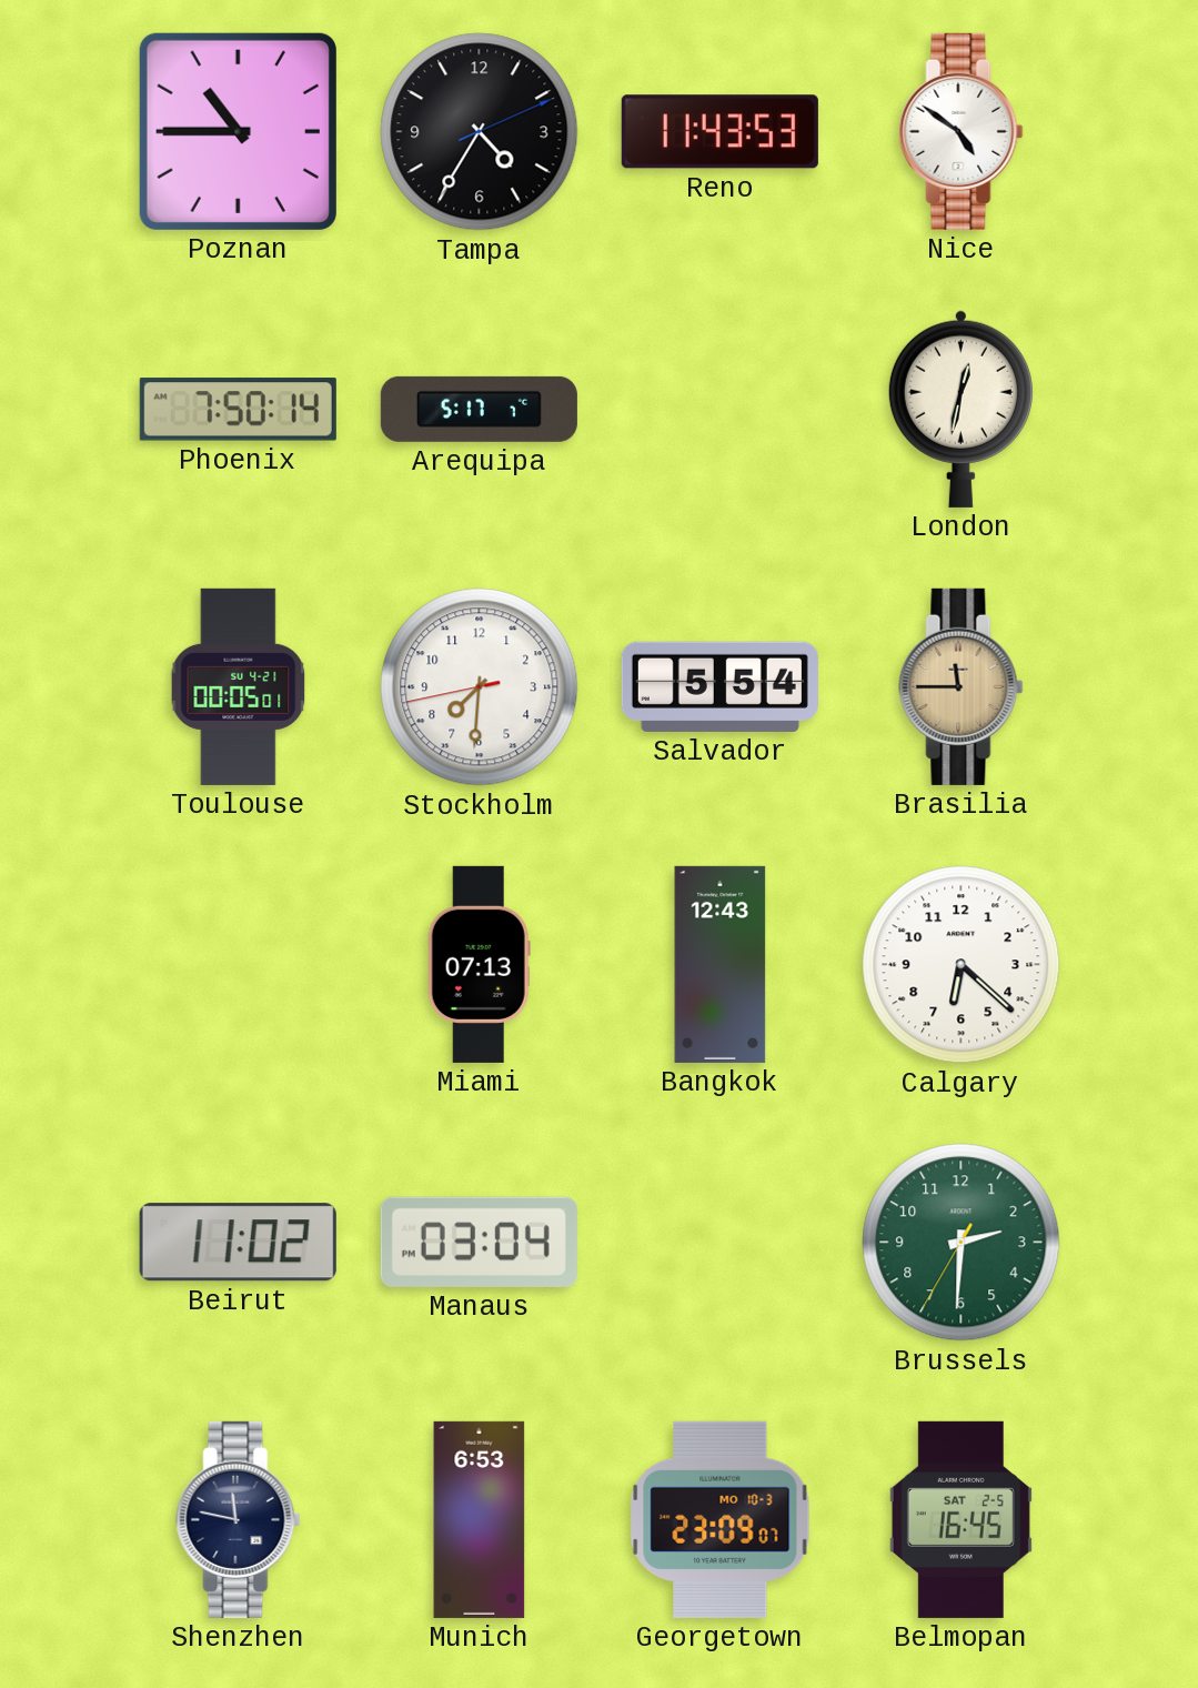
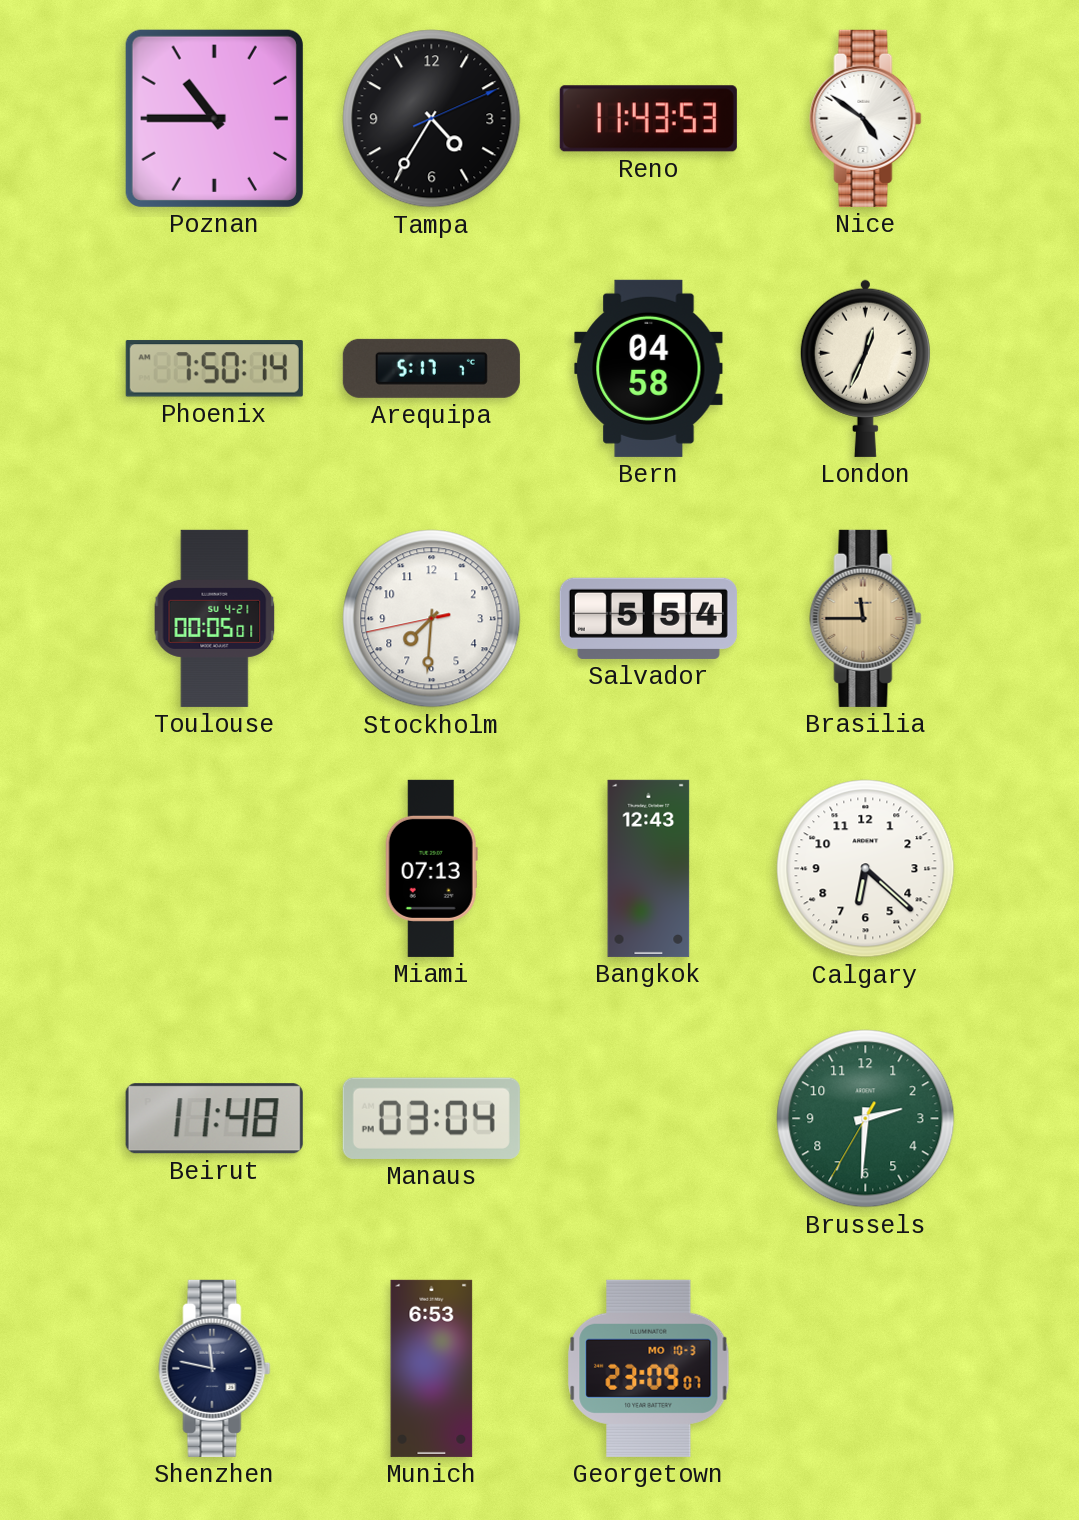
Bern: none -> 04:58 (649, 368)
London: 12:32 -> 12:34 (865, 368)
Beirut: 11:02 -> 11:48 (214, 1119)
Belmopan: 16:45 -> none (960, 1519)
